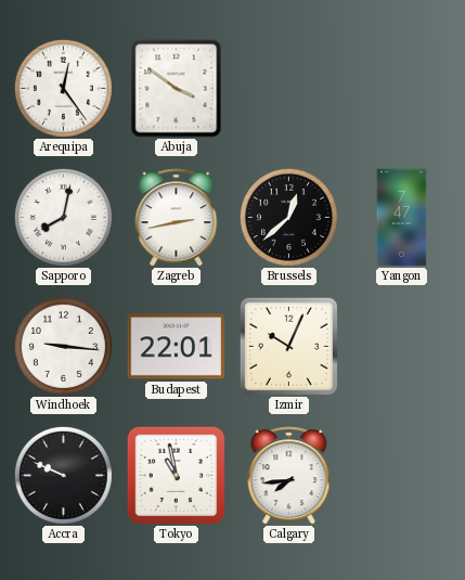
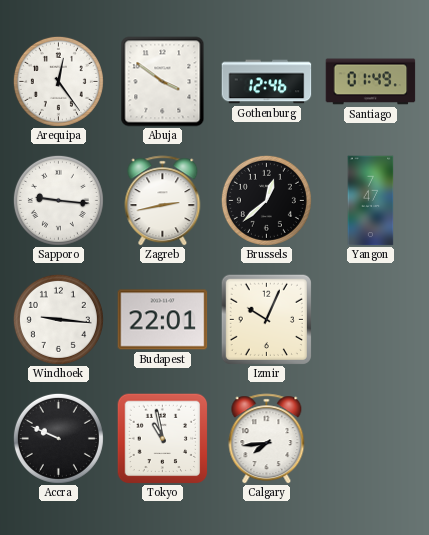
Gothenburg: none -> 12:46 (267, 82)
Santiago: none -> 01:49 (371, 82)
Sapporo: 8:02 -> 9:16 (58, 200)
